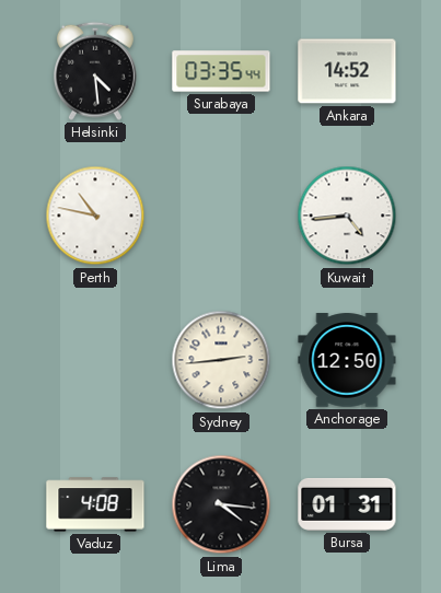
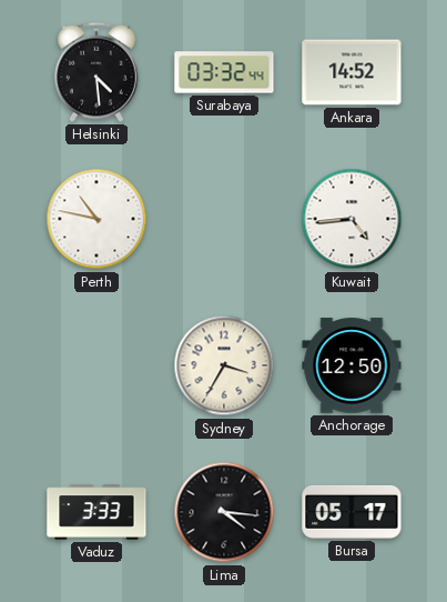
Surabaya: 03:35 -> 03:32 (224, 72)
Sydney: 2:44 -> 3:35 (224, 365)
Vaduz: 4:08 -> 3:33 (96, 512)
Bursa: 01:31 -> 05:17 (352, 512)
